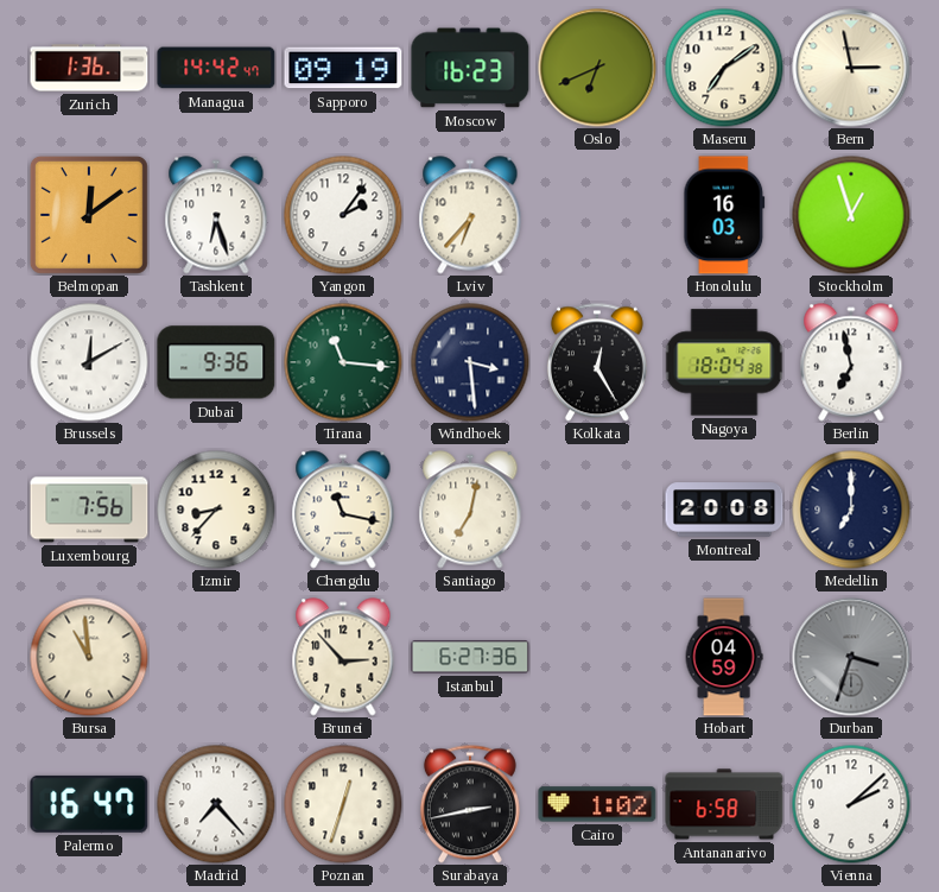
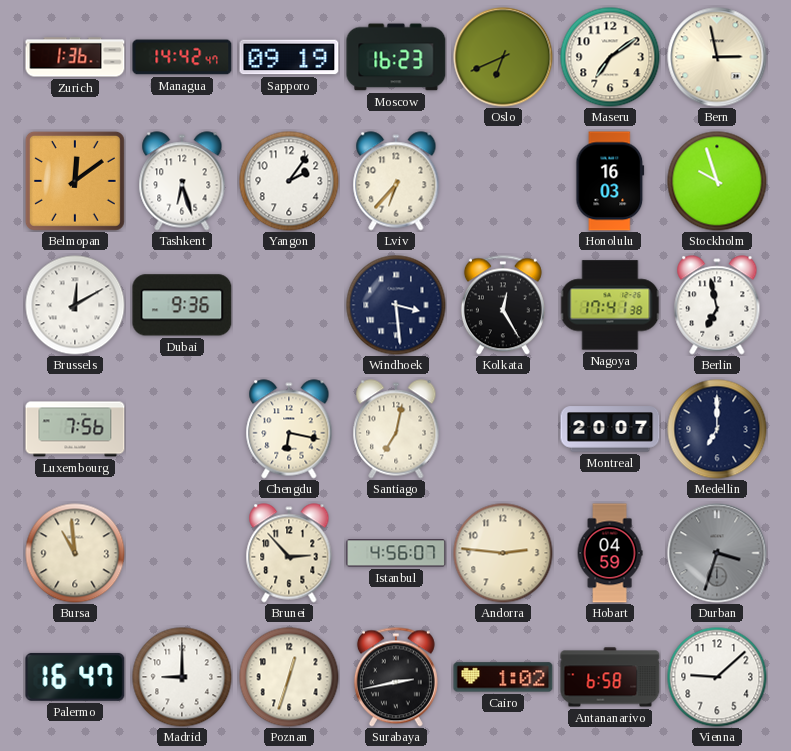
Stockholm: 12:57 -> 9:57 (717, 181)
Tirana: 11:16 -> none (343, 362)
Nagoya: 18:04 -> 17:41 (610, 305)
Izmir: 8:37 -> none (216, 510)
Chengdu: 11:17 -> 6:17 (289, 429)
Montreal: 20:08 -> 20:07 (610, 429)
Istanbul: 6:27 -> 4:56 (396, 553)
Andorra: none -> 2:46 (503, 553)
Madrid: 7:23 -> 9:00 (182, 677)
Vienna: 2:08 -> 9:08 (717, 677)
